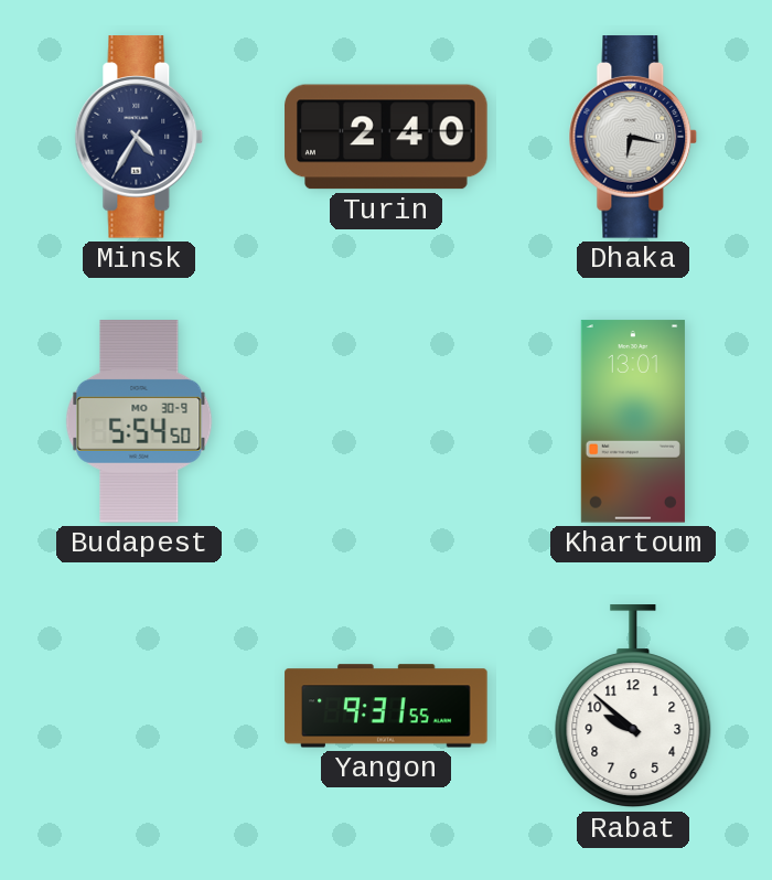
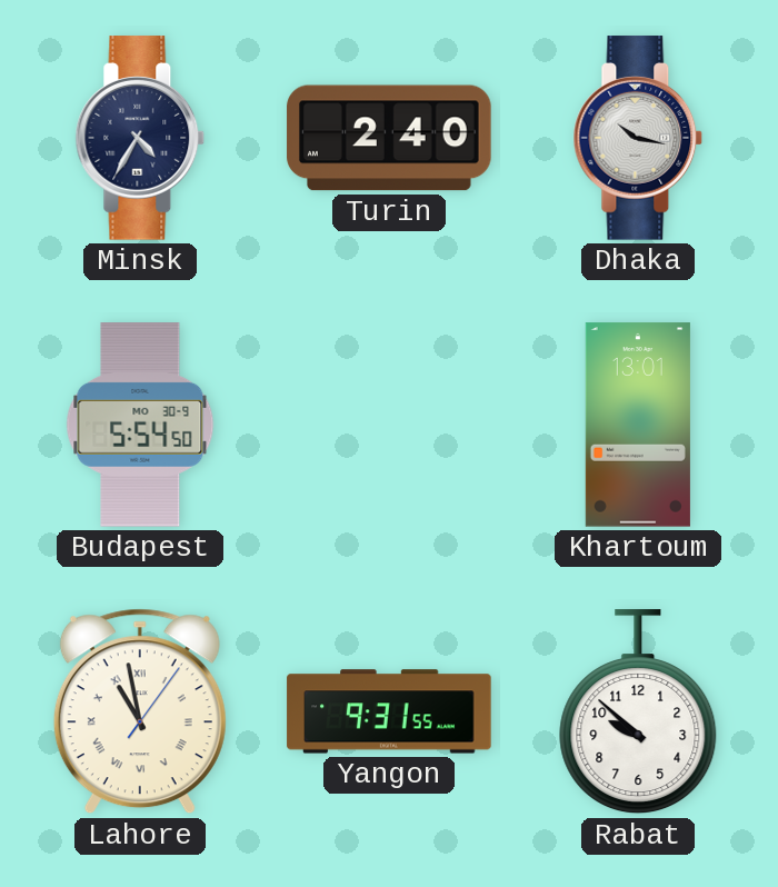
Dhaka: 6:17 -> 10:17 (638, 138)
Lahore: none -> 10:58 (140, 711)
